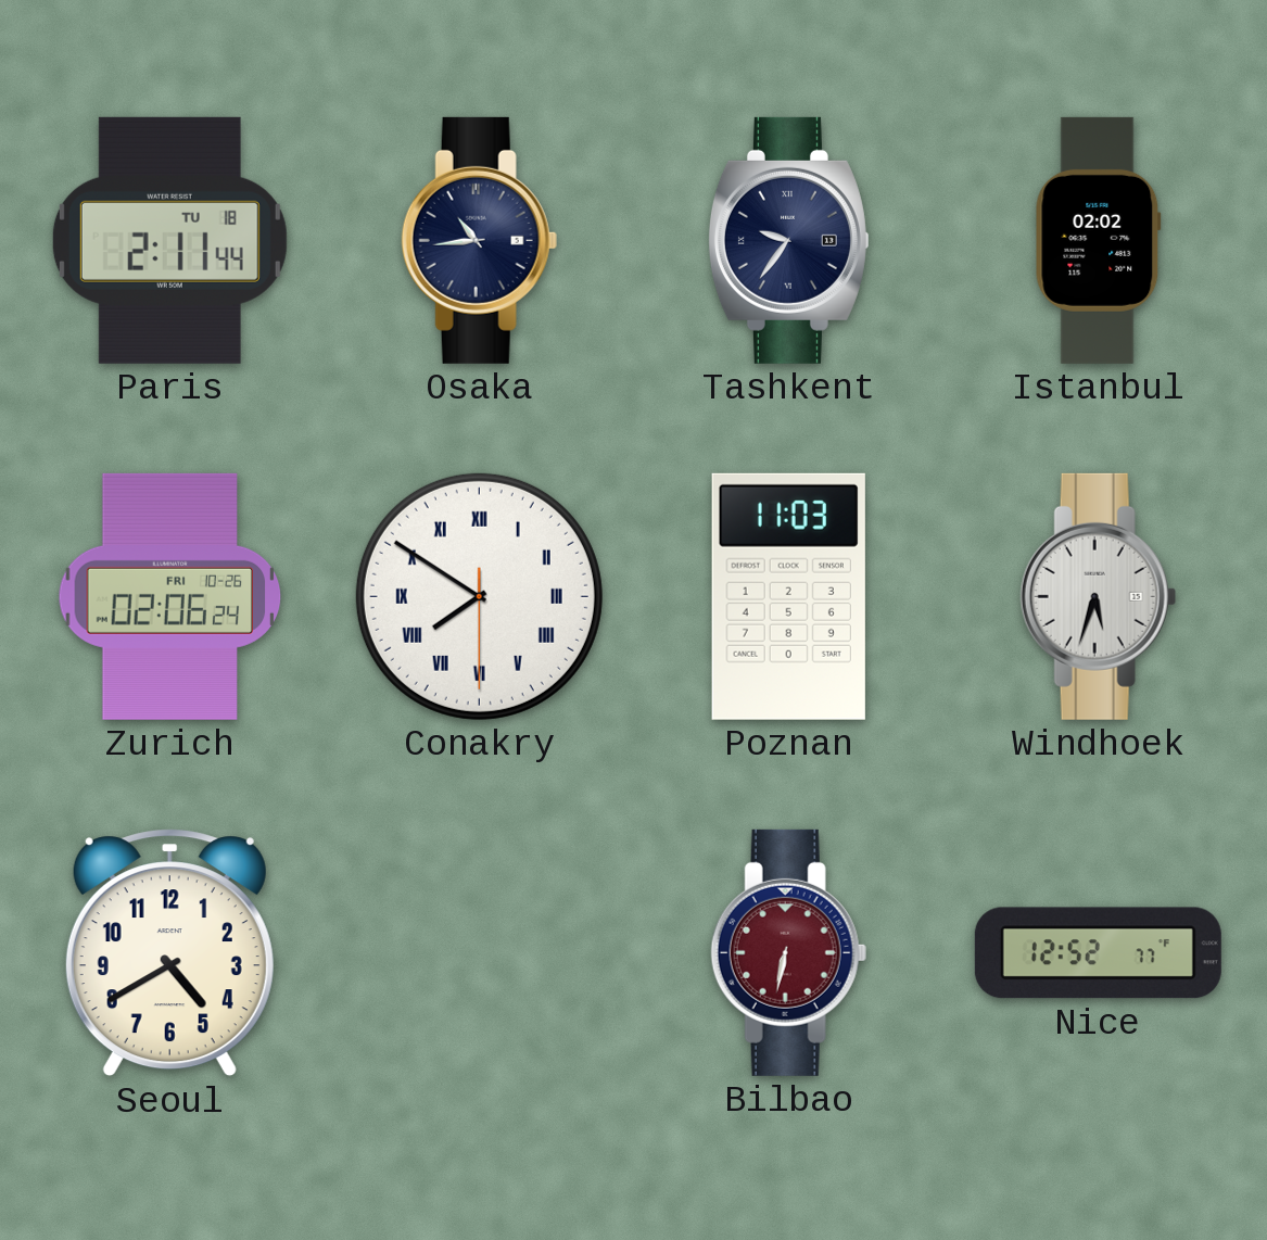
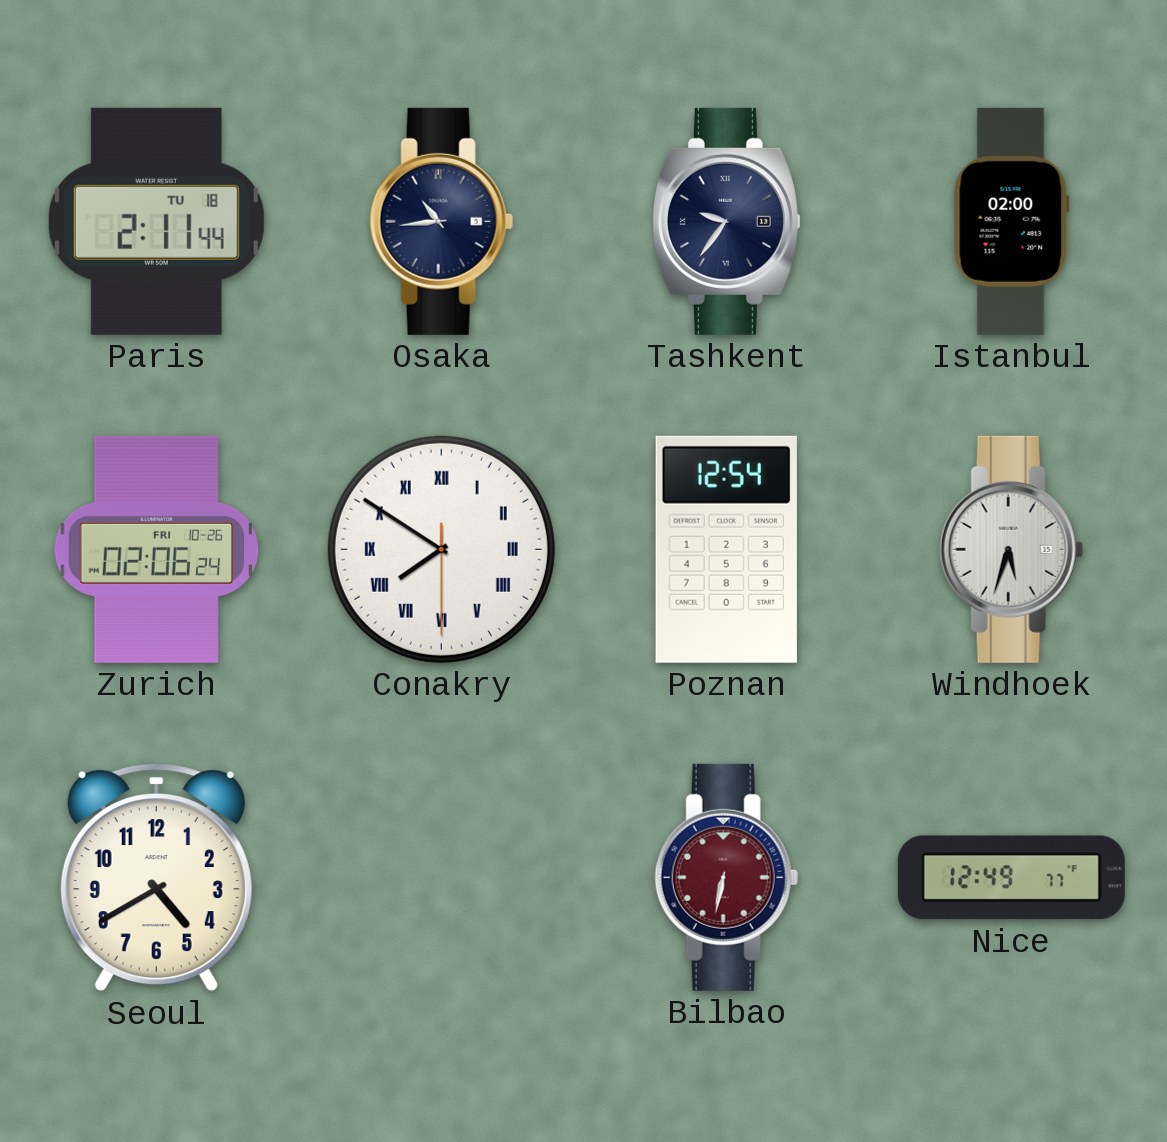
Istanbul: 02:02 -> 02:00 (1011, 221)
Poznan: 11:03 -> 12:54 (726, 549)
Nice: 12:52 -> 12:49 (1011, 878)
